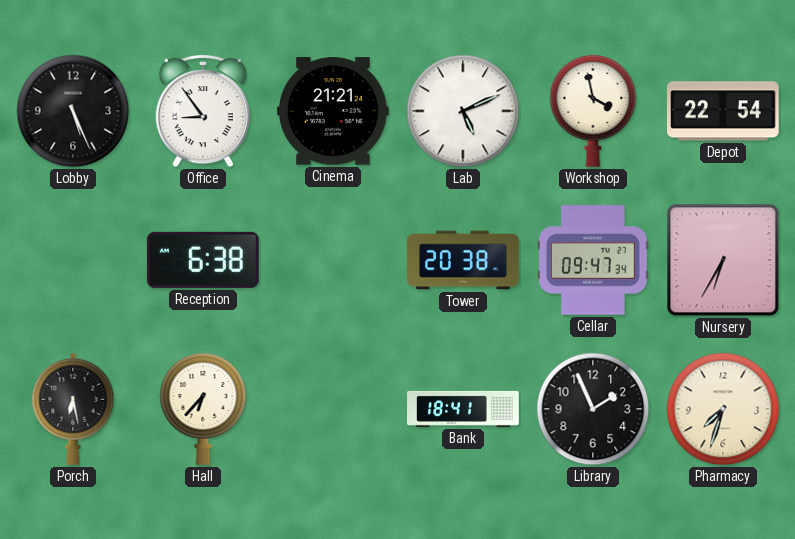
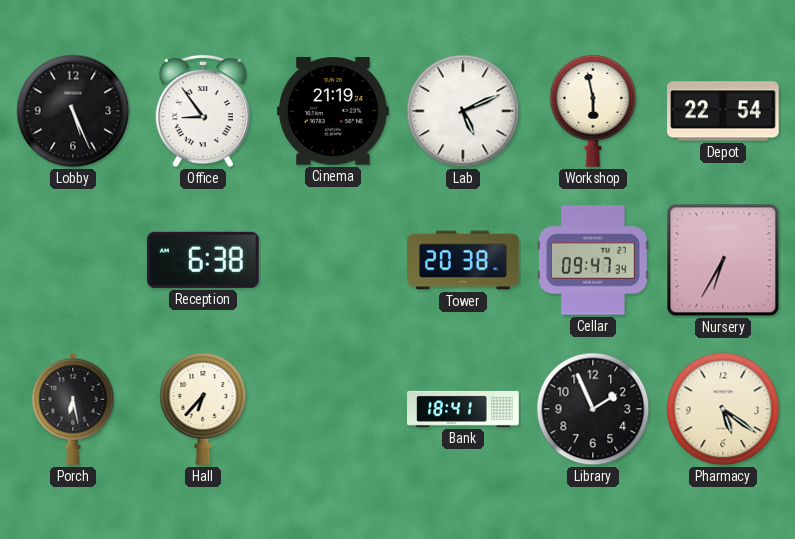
Cinema: 21:21 -> 21:19 (334, 111)
Workshop: 3:58 -> 5:58 (593, 111)
Pharmacy: 7:33 -> 5:21 (723, 409)
